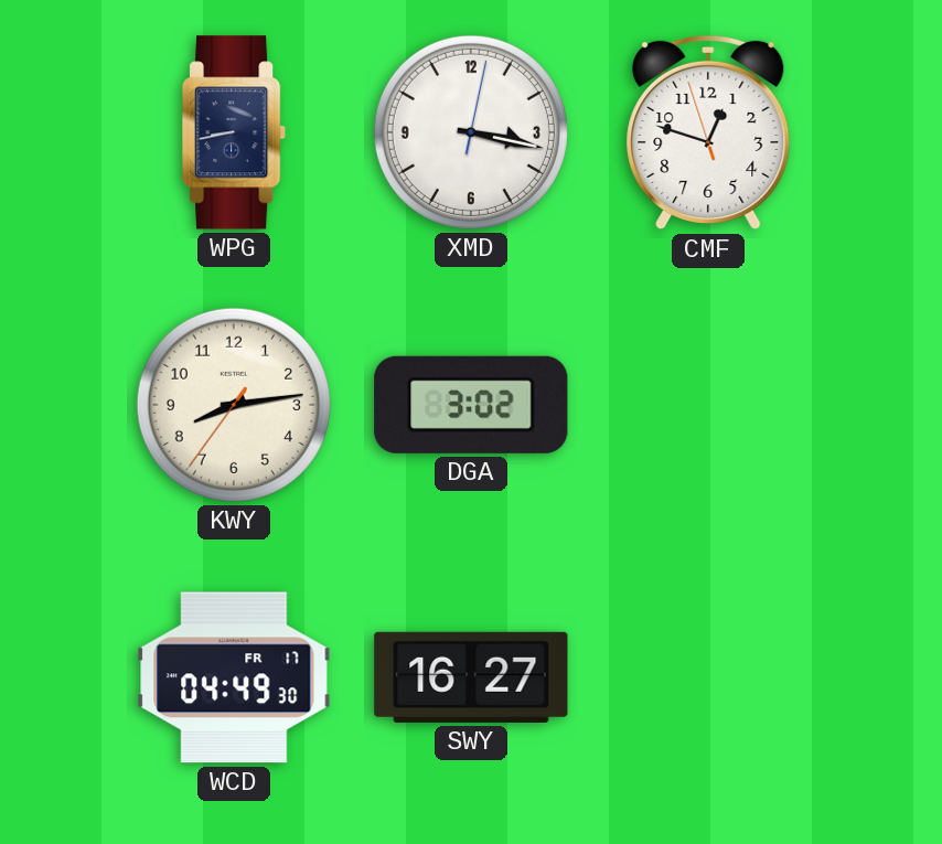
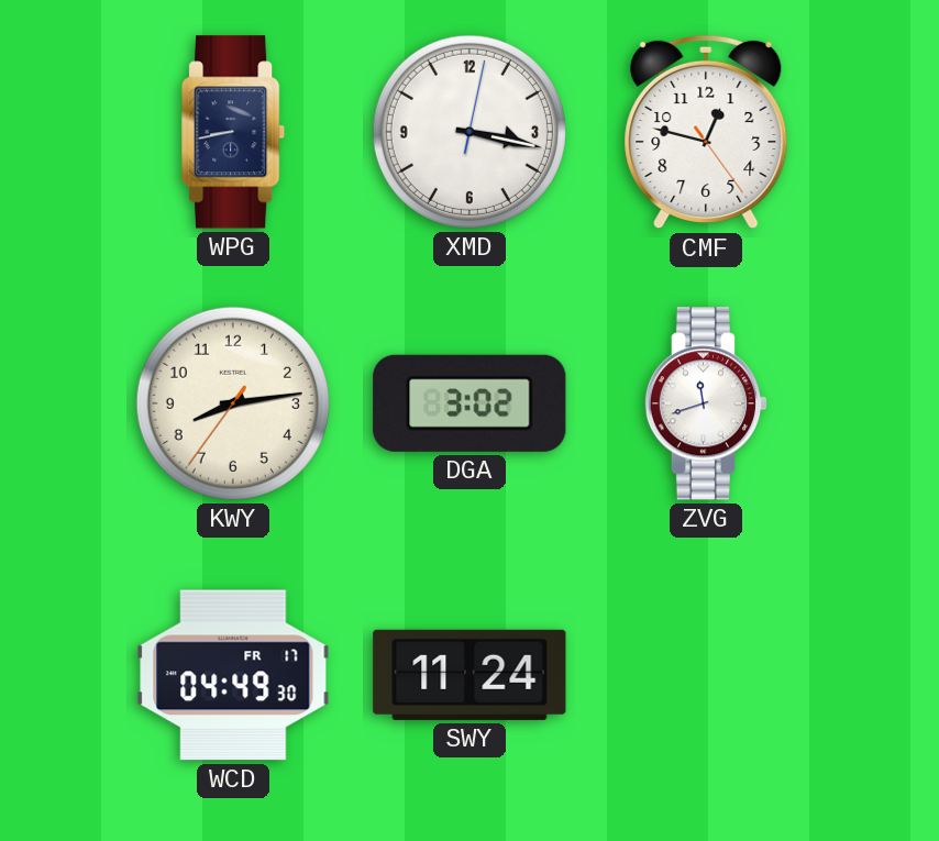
CMF: 12:47:57 -> 12:47:24 (706, 132)
ZVG: none -> 11:42 (706, 403)
SWY: 16:27 -> 11:24 (469, 675)
